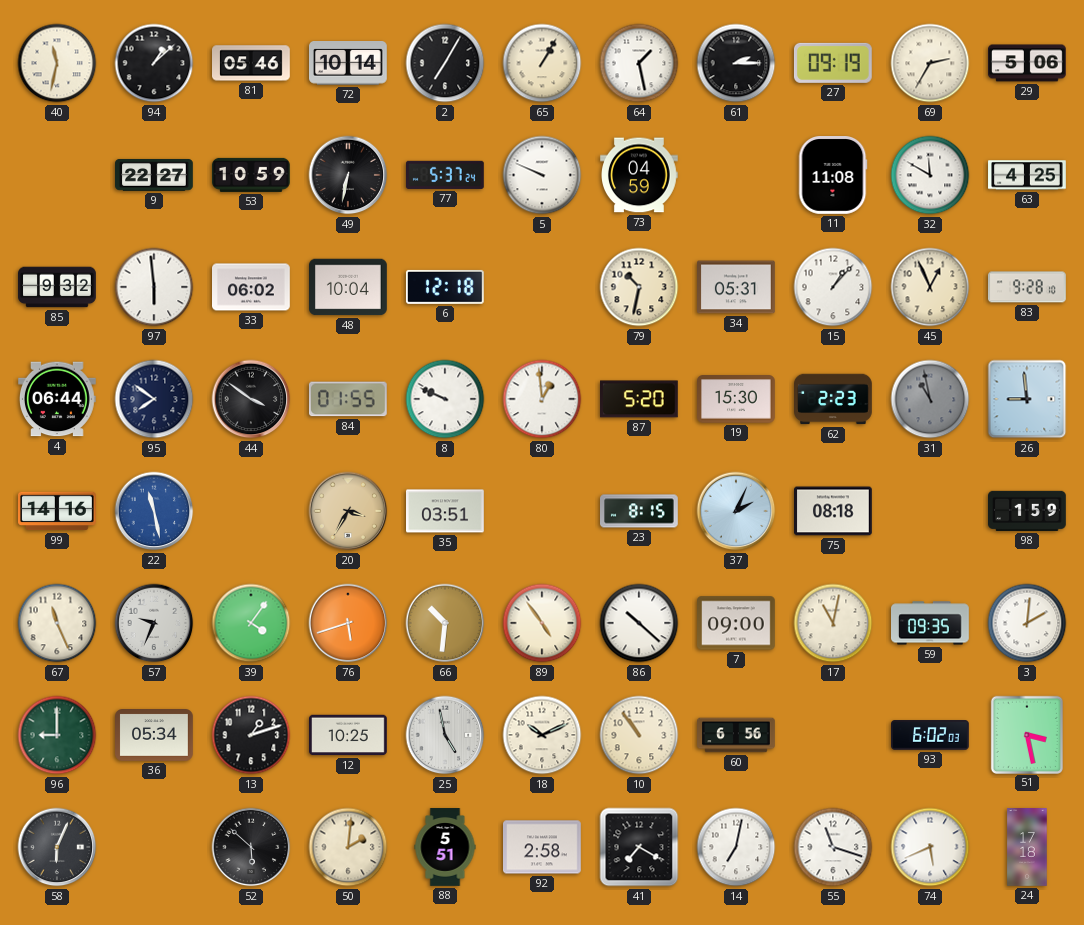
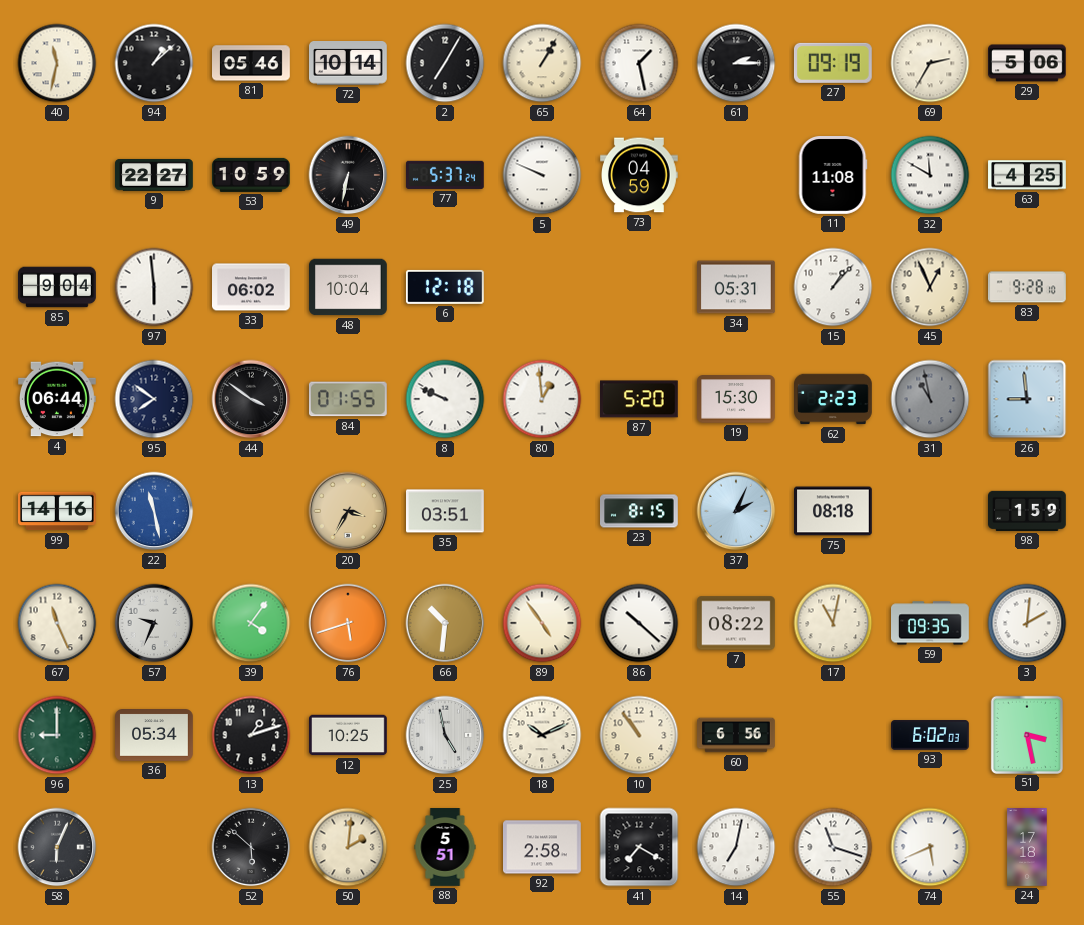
85: 9:32 -> 9:04 (57, 287)
79: 10:32 -> none (639, 287)
7: 09:00 -> 08:22 (737, 623)
